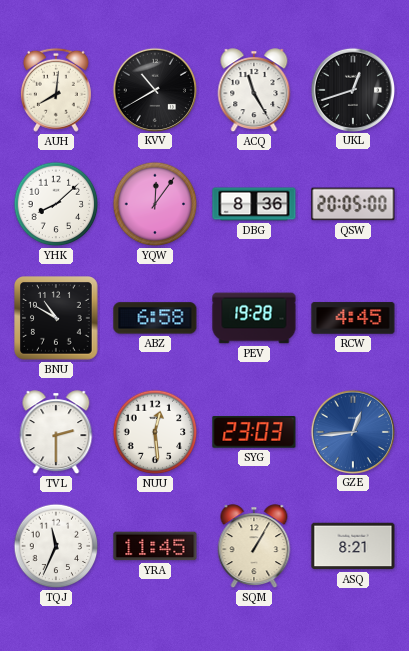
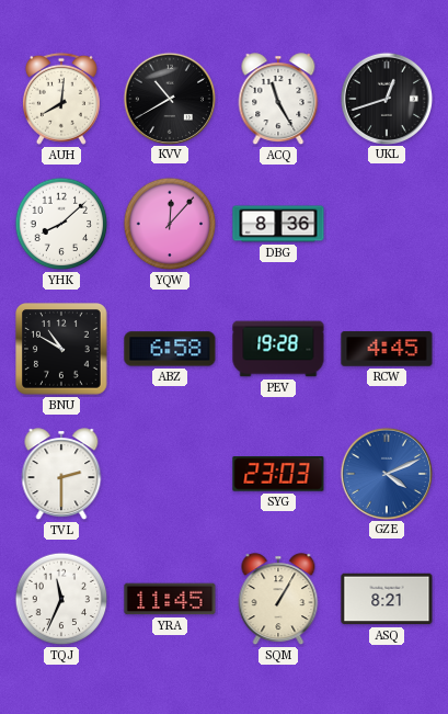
YQW: 12:06 -> 12:07 (170, 224)
QSW: 20:05 -> none (353, 204)
NUU: 12:29 -> none (155, 432)
GZE: 12:44 -> 4:11 (386, 473)
